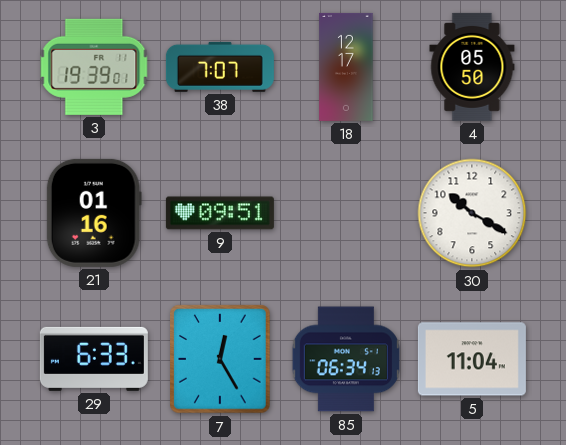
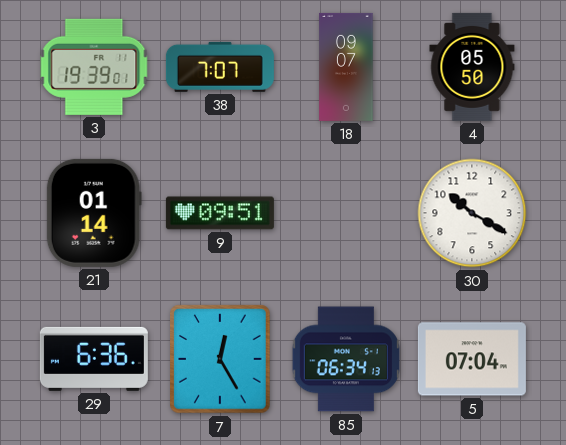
18: 12:17 -> 09:07 (346, 67)
21: 01:16 -> 01:14 (94, 213)
29: 6:33 -> 6:36 (94, 359)
5: 11:04 -> 07:04 (472, 359)
